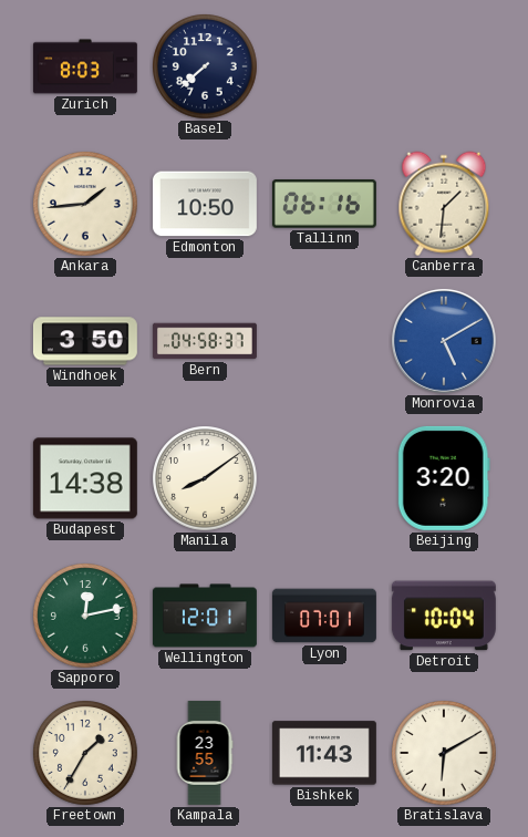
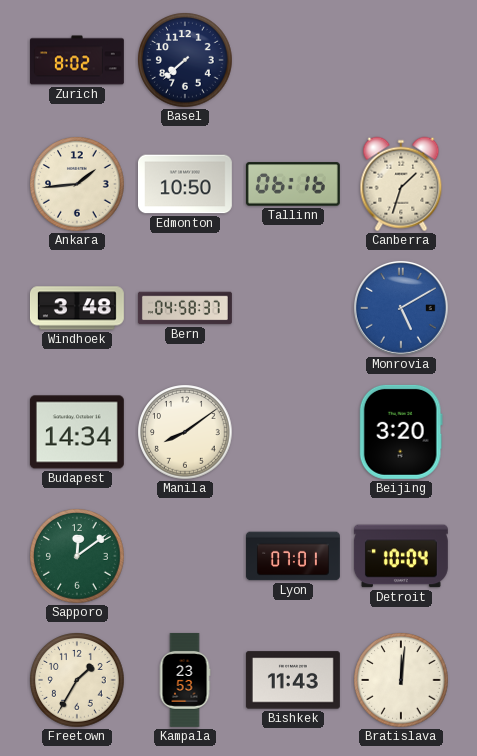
Zurich: 8:03 -> 8:02 (77, 60)
Canberra: 1:31 -> 1:33 (401, 184)
Windhoek: 3:50 -> 3:48 (77, 308)
Budapest: 14:38 -> 14:34 (77, 432)
Sapporo: 12:13 -> 12:09 (77, 556)
Wellington: 12:01 -> none (205, 616)
Kampala: 23:55 -> 23:53 (185, 680)
Bratislava: 6:10 -> 12:01 (401, 680)
